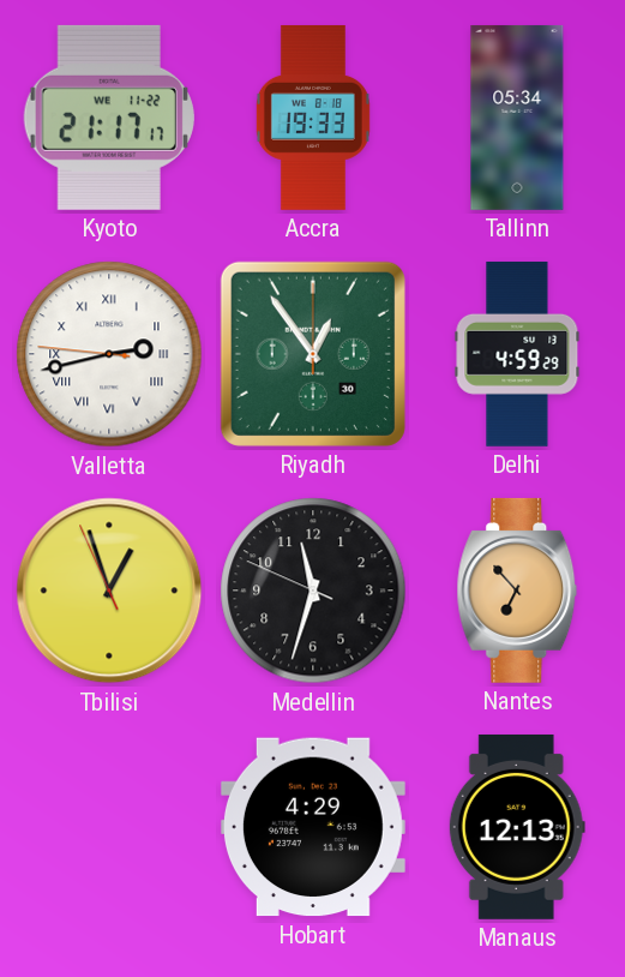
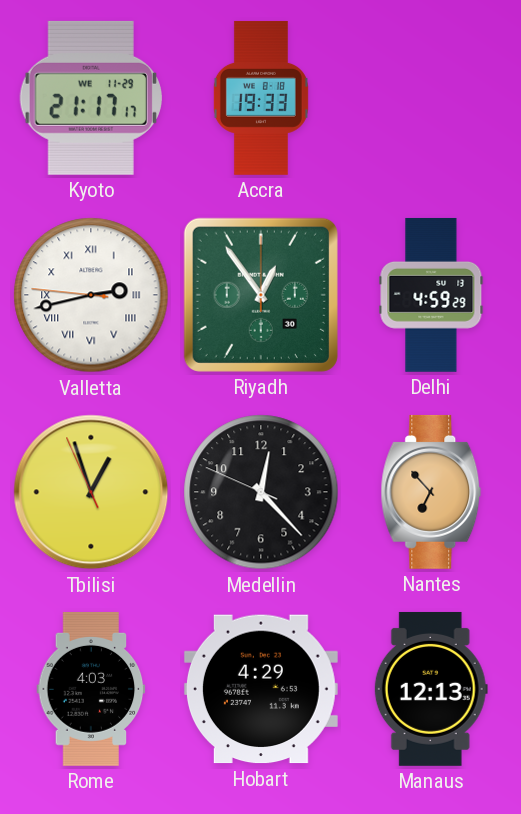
Kyoto date: WE 11-22 -> WE 11-29 (91, 98)
Tallinn: 05:34 -> none (517, 118)
Medellin: 11:32 -> 12:22 (261, 492)
Rome: none -> 4:03 (91, 689)
